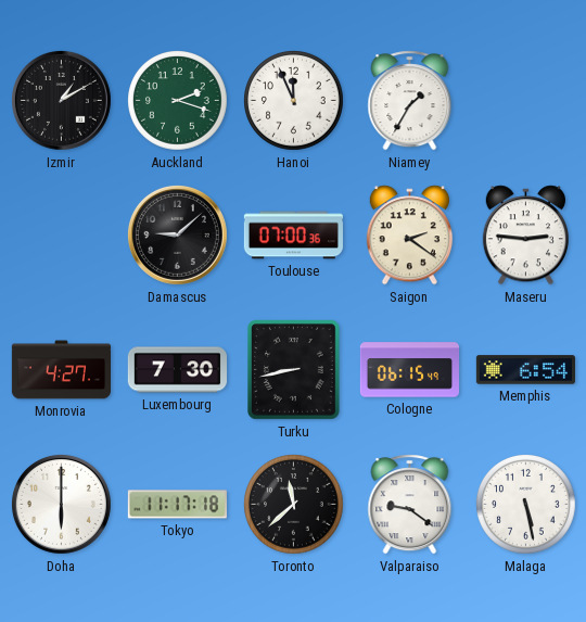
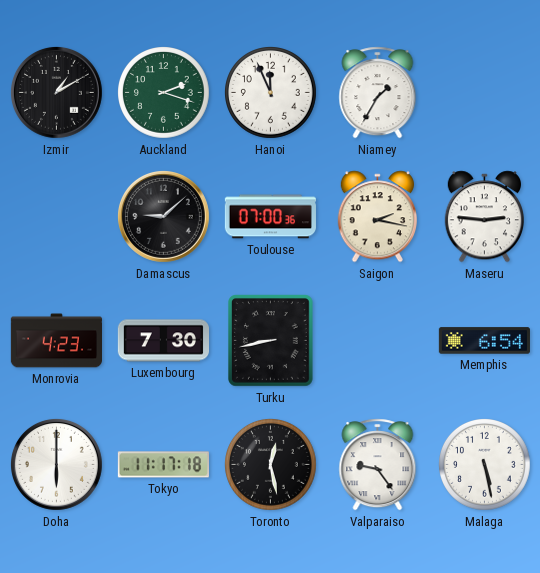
Saigon: 2:21 -> 2:17 (377, 217)
Monrovia: 4:27 -> 4:23 (56, 341)
Cologne: 06:15 -> none (409, 370)
Toronto: 11:38 -> 12:28 (271, 465)
Valparaiso: 9:21 -> 9:24 (378, 465)
